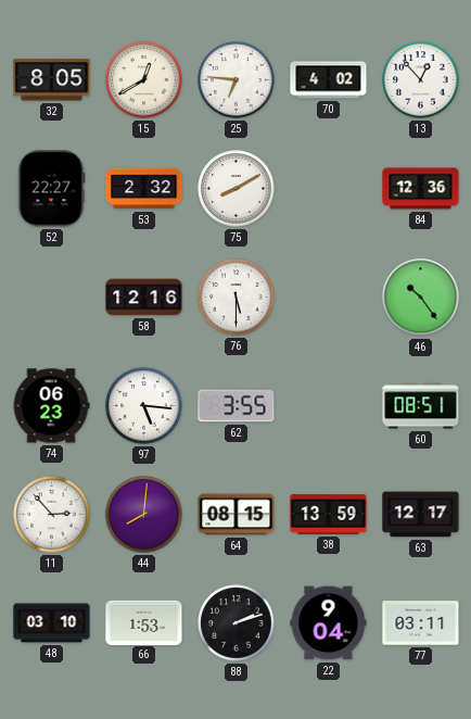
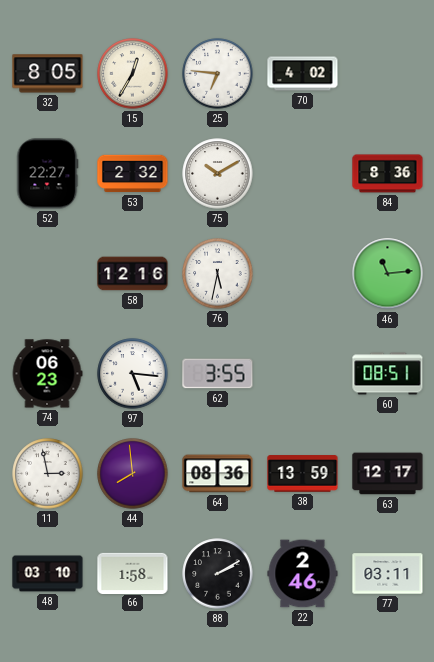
15: 12:40 -> 12:35 (133, 74)
13: 12:53 -> none (421, 80)
75: 8:10 -> 10:10 (218, 174)
84: 12:36 -> 8:36 (388, 174)
76: 5:30 -> 5:32 (218, 274)
46: 10:24 -> 11:14 (388, 274)
11: 2:53 -> 2:58 (48, 474)
44: 8:01 -> 7:59 (133, 474)
64: 08:15 -> 08:36 (218, 474)
66: 1:53 -> 1:58 (133, 573)
88: 2:12 -> 2:10 (218, 574)
22: 9:04 -> 2:46 (303, 574)
